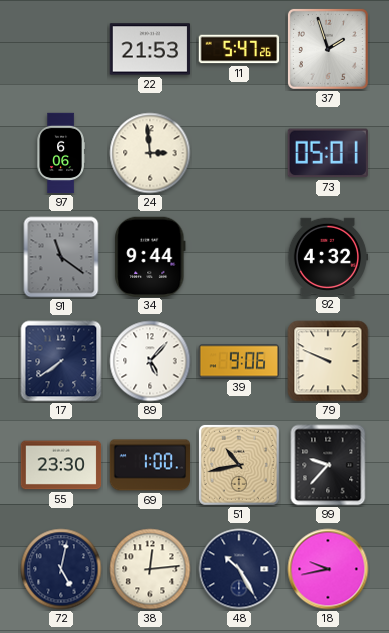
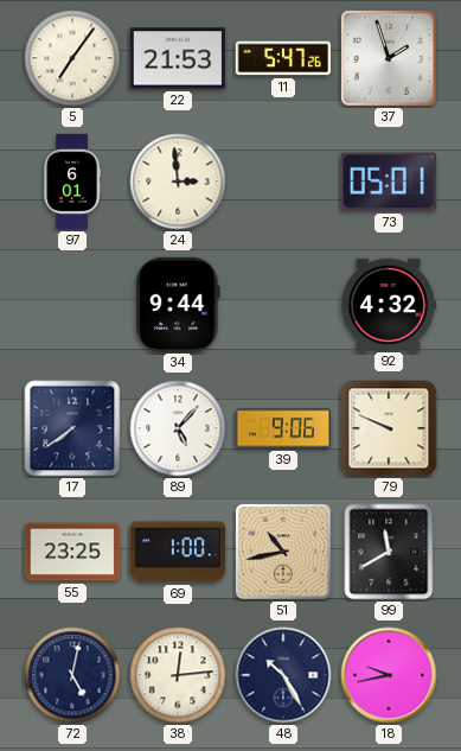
5: none -> 7:06 (72, 58)
97: 6:06 -> 6:01 (72, 182)
91: 11:21 -> none (61, 257)
55: 23:30 -> 23:25 (72, 552)
99: 9:37 -> 11:40 (389, 552)
